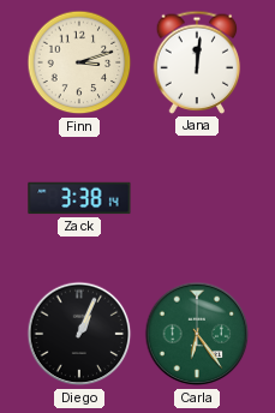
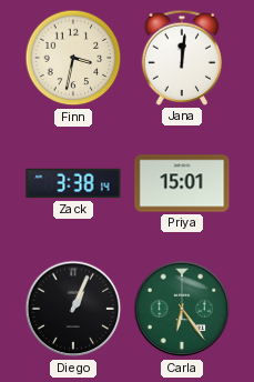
Finn: 3:12 -> 3:32 (73, 58)
Priya: none -> 15:01 (182, 183)
